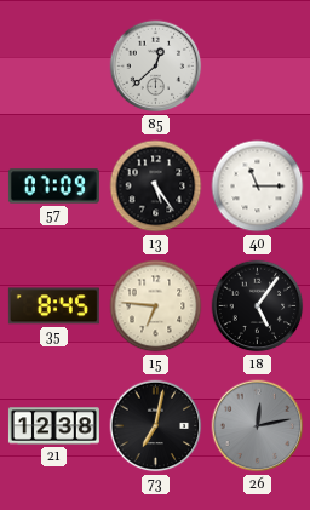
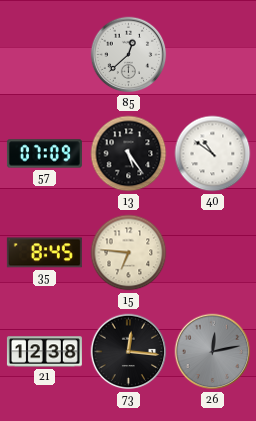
40: 11:15 -> 10:51 (213, 154)
18: 5:06 -> none (258, 306)
73: 7:02 -> 12:16 (129, 352)
